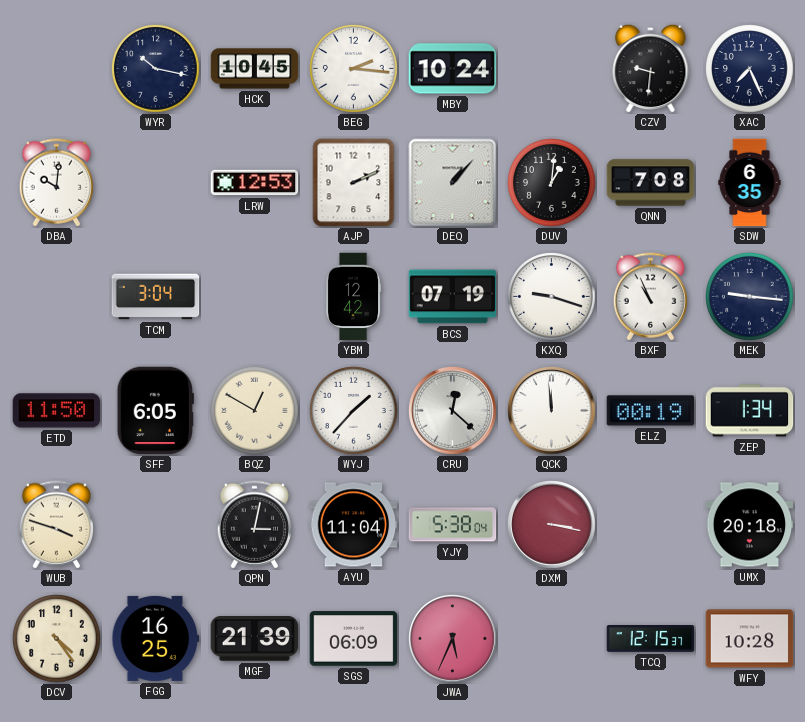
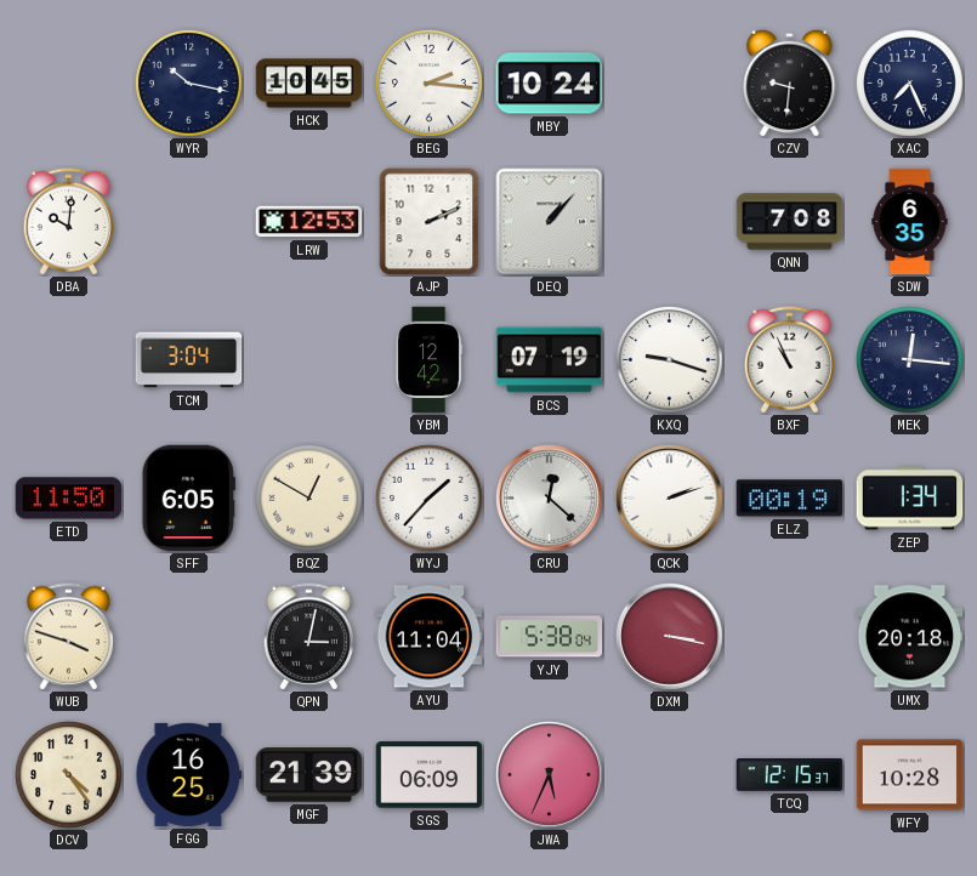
DUV: 1:01 -> none (552, 183)
MEK: 9:16 -> 12:16 (910, 360)
QCK: 11:59 -> 2:12 (670, 499)
